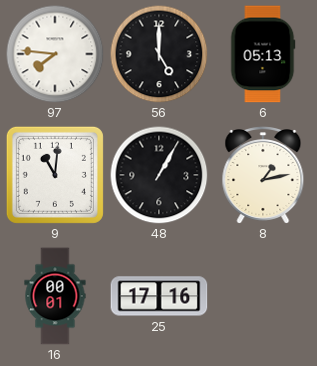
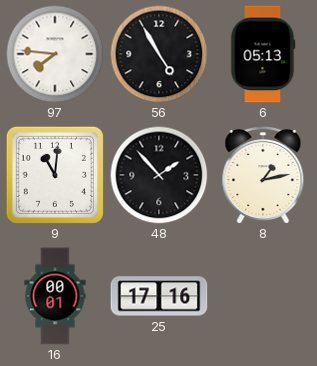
56: 5:00 -> 4:55 (159, 54)
48: 1:05 -> 1:53 (159, 175)
